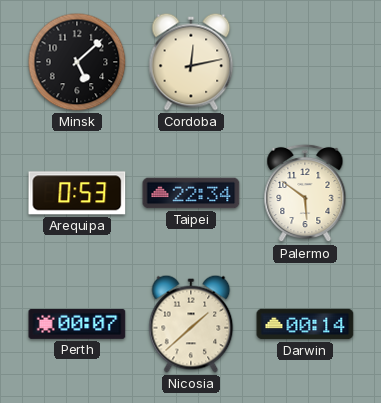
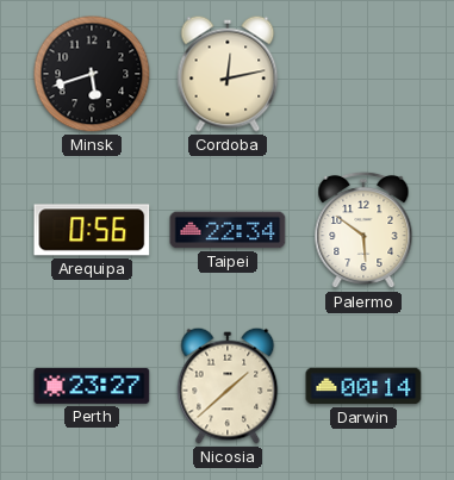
Minsk: 5:08 -> 5:42 (92, 74)
Arequipa: 0:53 -> 0:56 (92, 230)
Perth: 00:07 -> 23:27 (92, 386)
